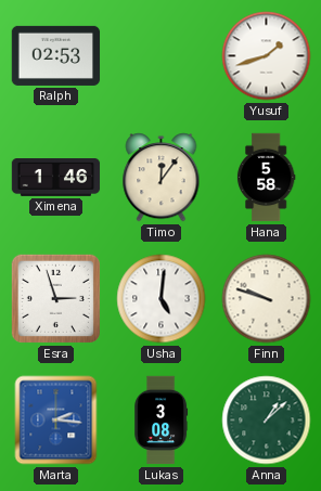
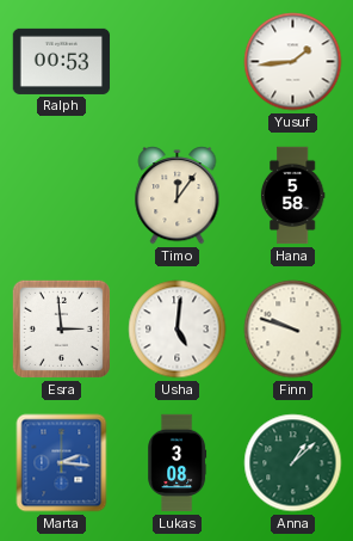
Ralph: 02:53 -> 00:53 (62, 61)
Yusuf: 1:42 -> 1:44 (293, 62)
Ximena: 1:46 -> none (56, 178)
Esra: 2:57 -> 2:59 (61, 328)
